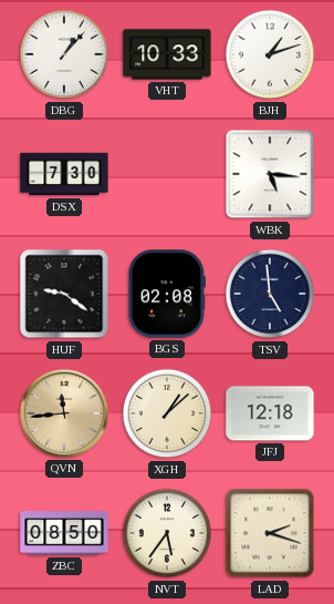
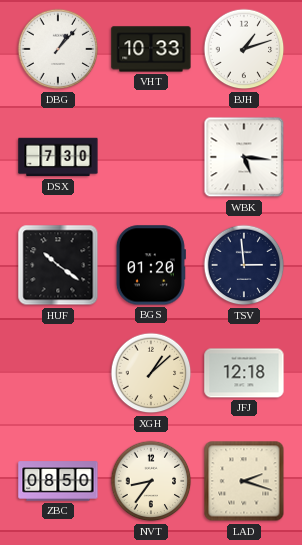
HUF: 9:21 -> 10:21 (58, 265)
BGS: 02:08 -> 01:20 (150, 265)
TSV: 4:59 -> 2:59 (244, 265)
QVN: 11:44 -> none (64, 413)
NVT: 5:36 -> 8:36 (151, 481)
